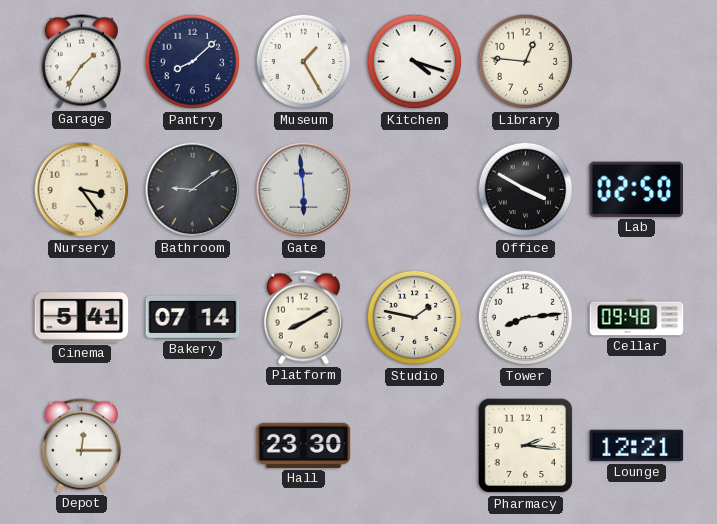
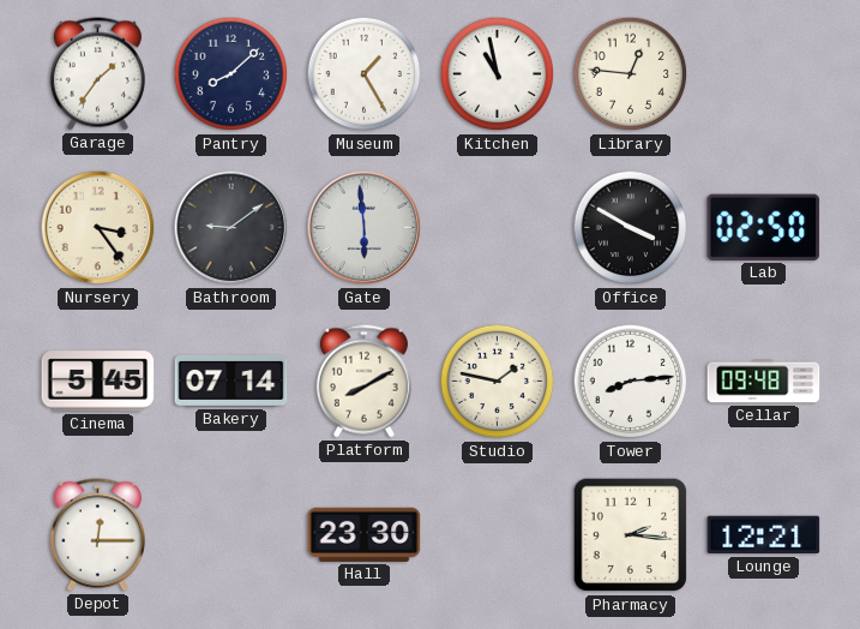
Kitchen: 4:18 -> 10:58 (498, 74)
Cinema: 5:41 -> 5:45 (98, 382)
